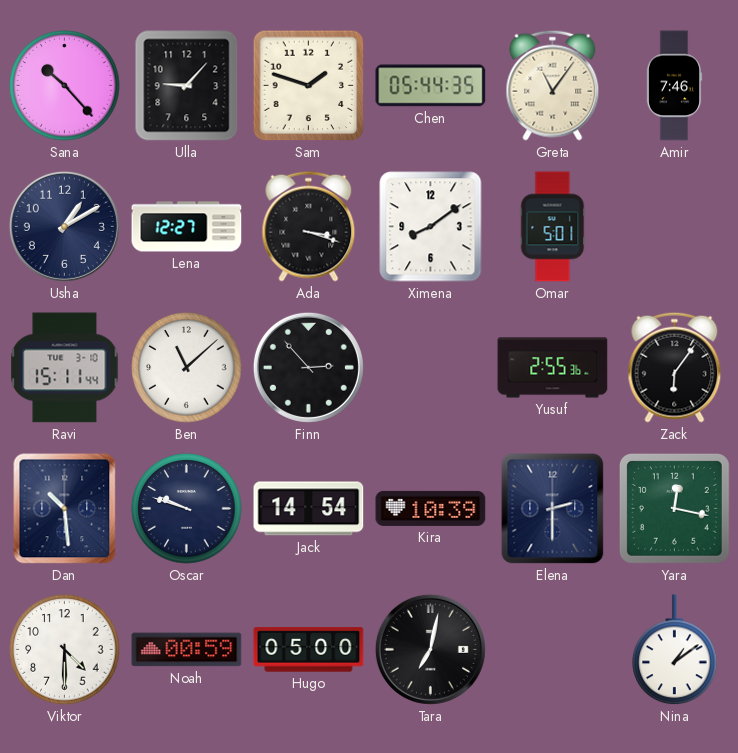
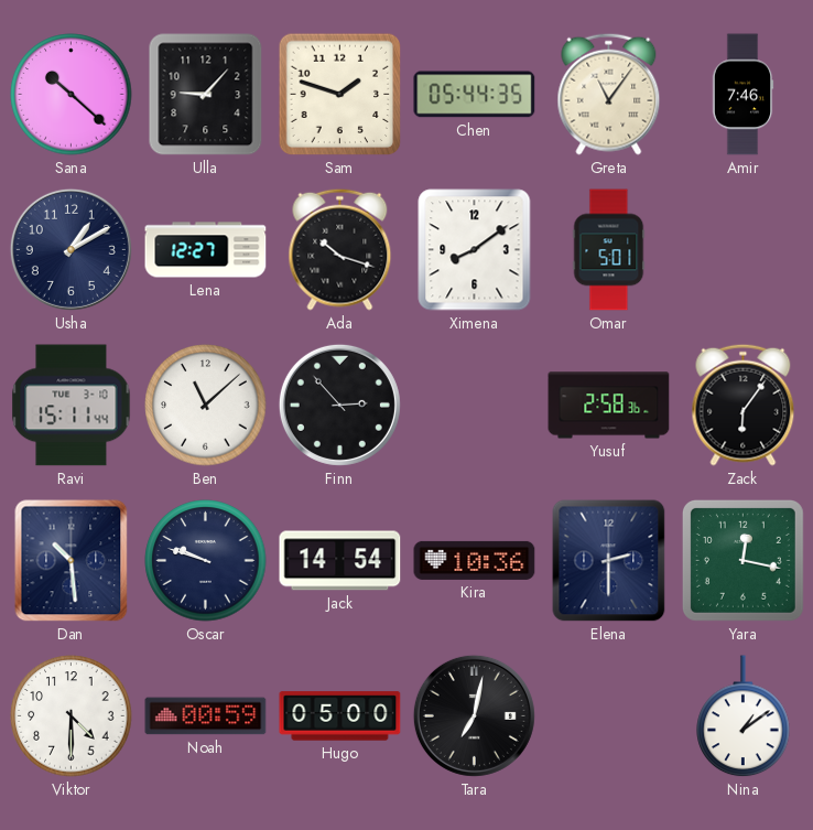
Sana: 10:23 -> 10:22 (72, 95)
Ada: 3:18 -> 10:18 (340, 249)
Yusuf: 2:55 -> 2:58 (609, 406)
Kira: 10:39 -> 10:36 (475, 560)
